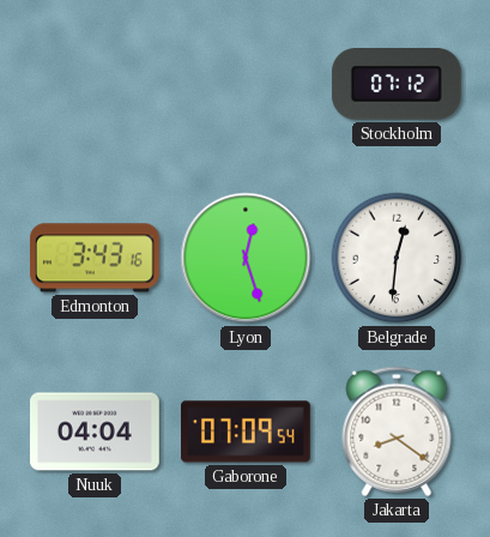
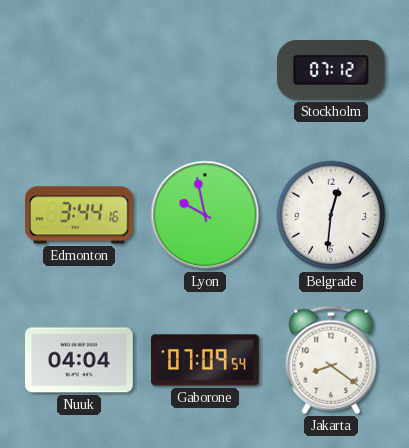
Edmonton: 3:43 -> 3:44 (79, 215)
Lyon: 12:27 -> 9:58 (205, 215)
